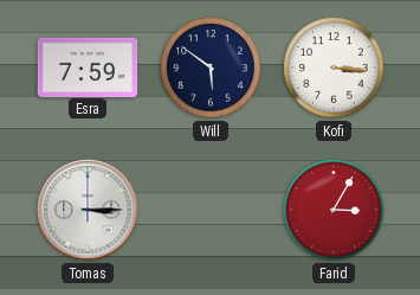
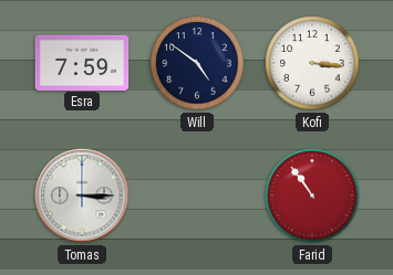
Will: 5:51 -> 4:51 (197, 63)
Farid: 3:05 -> 10:54 (312, 195)
